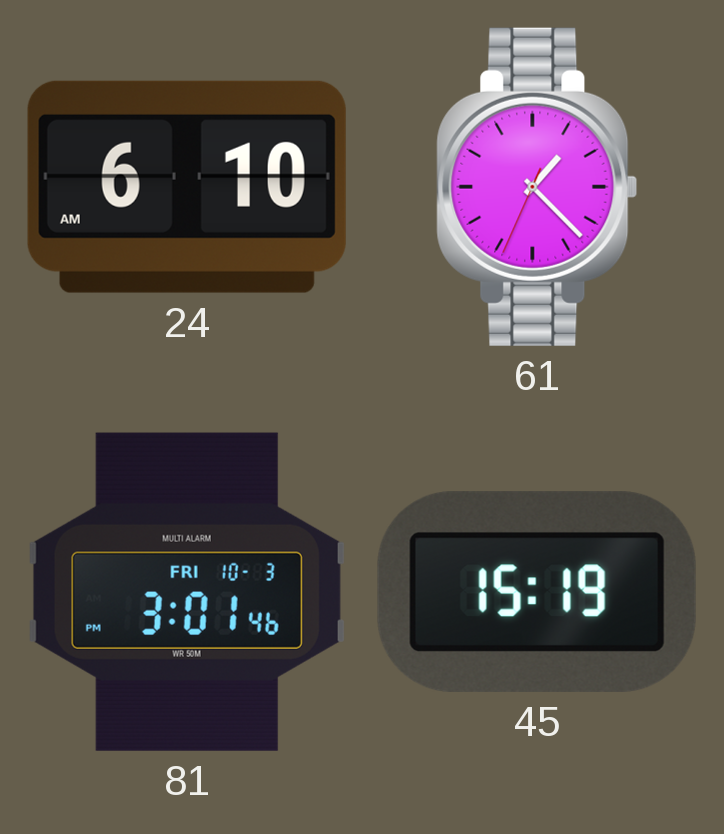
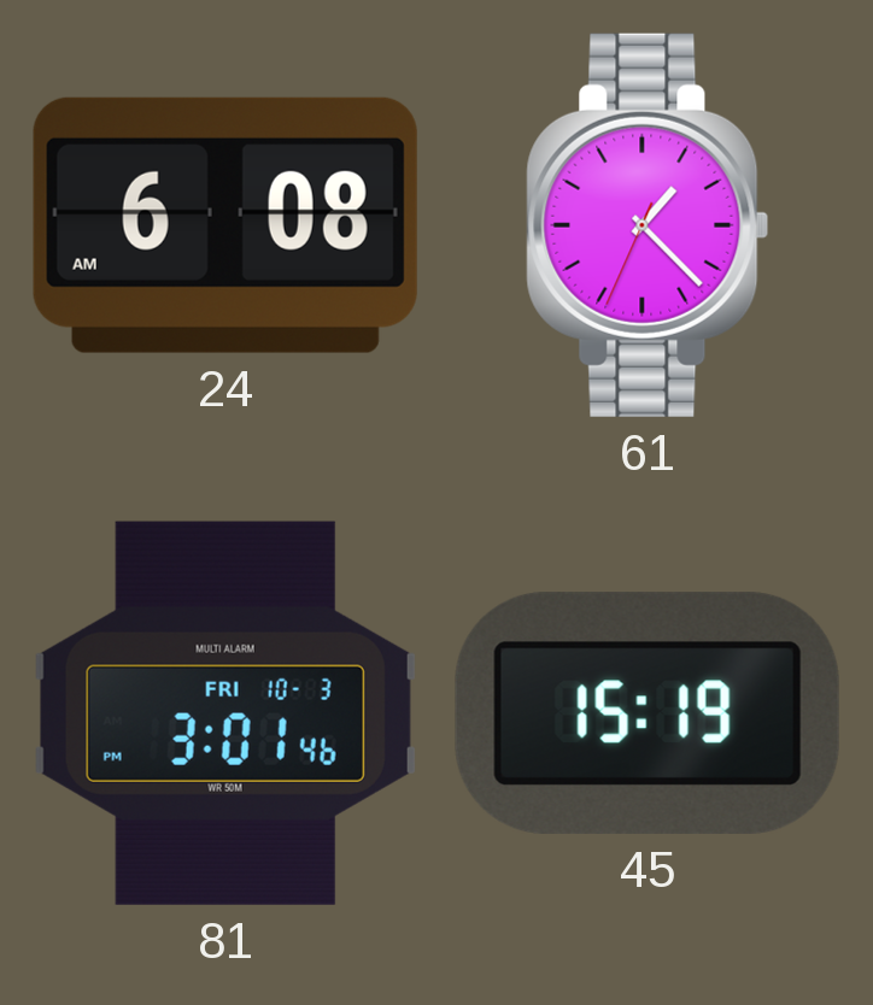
24: 6:10 -> 6:08 (225, 225)
